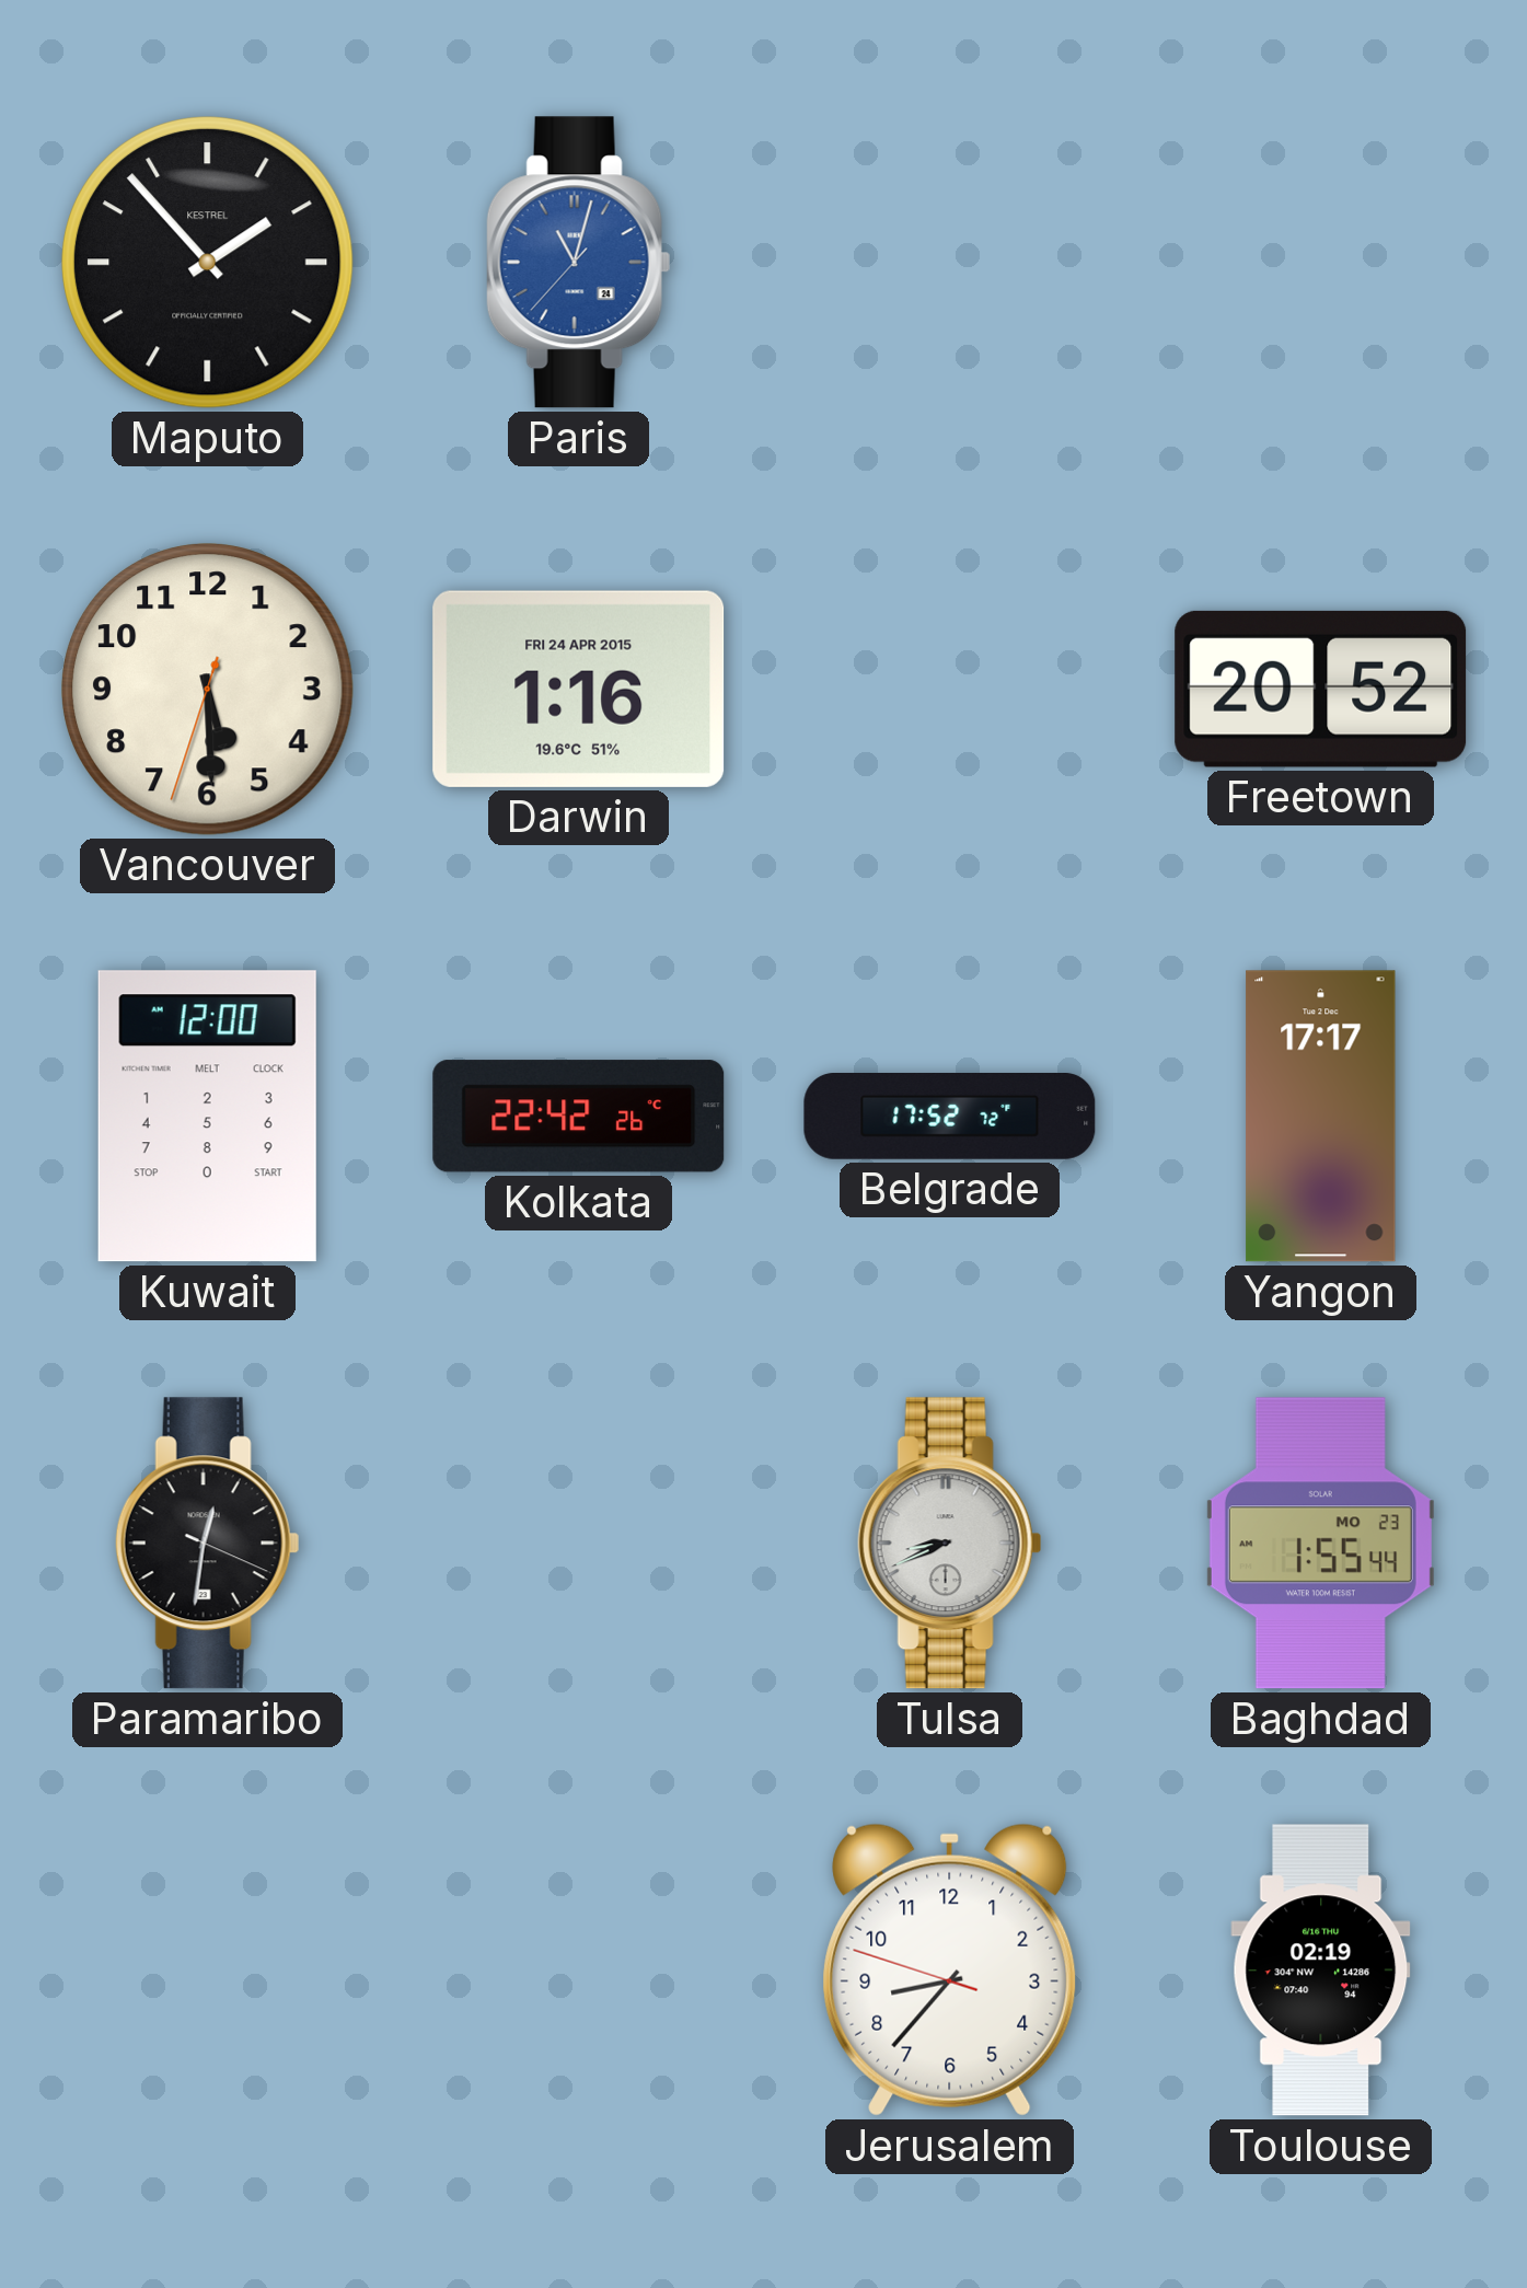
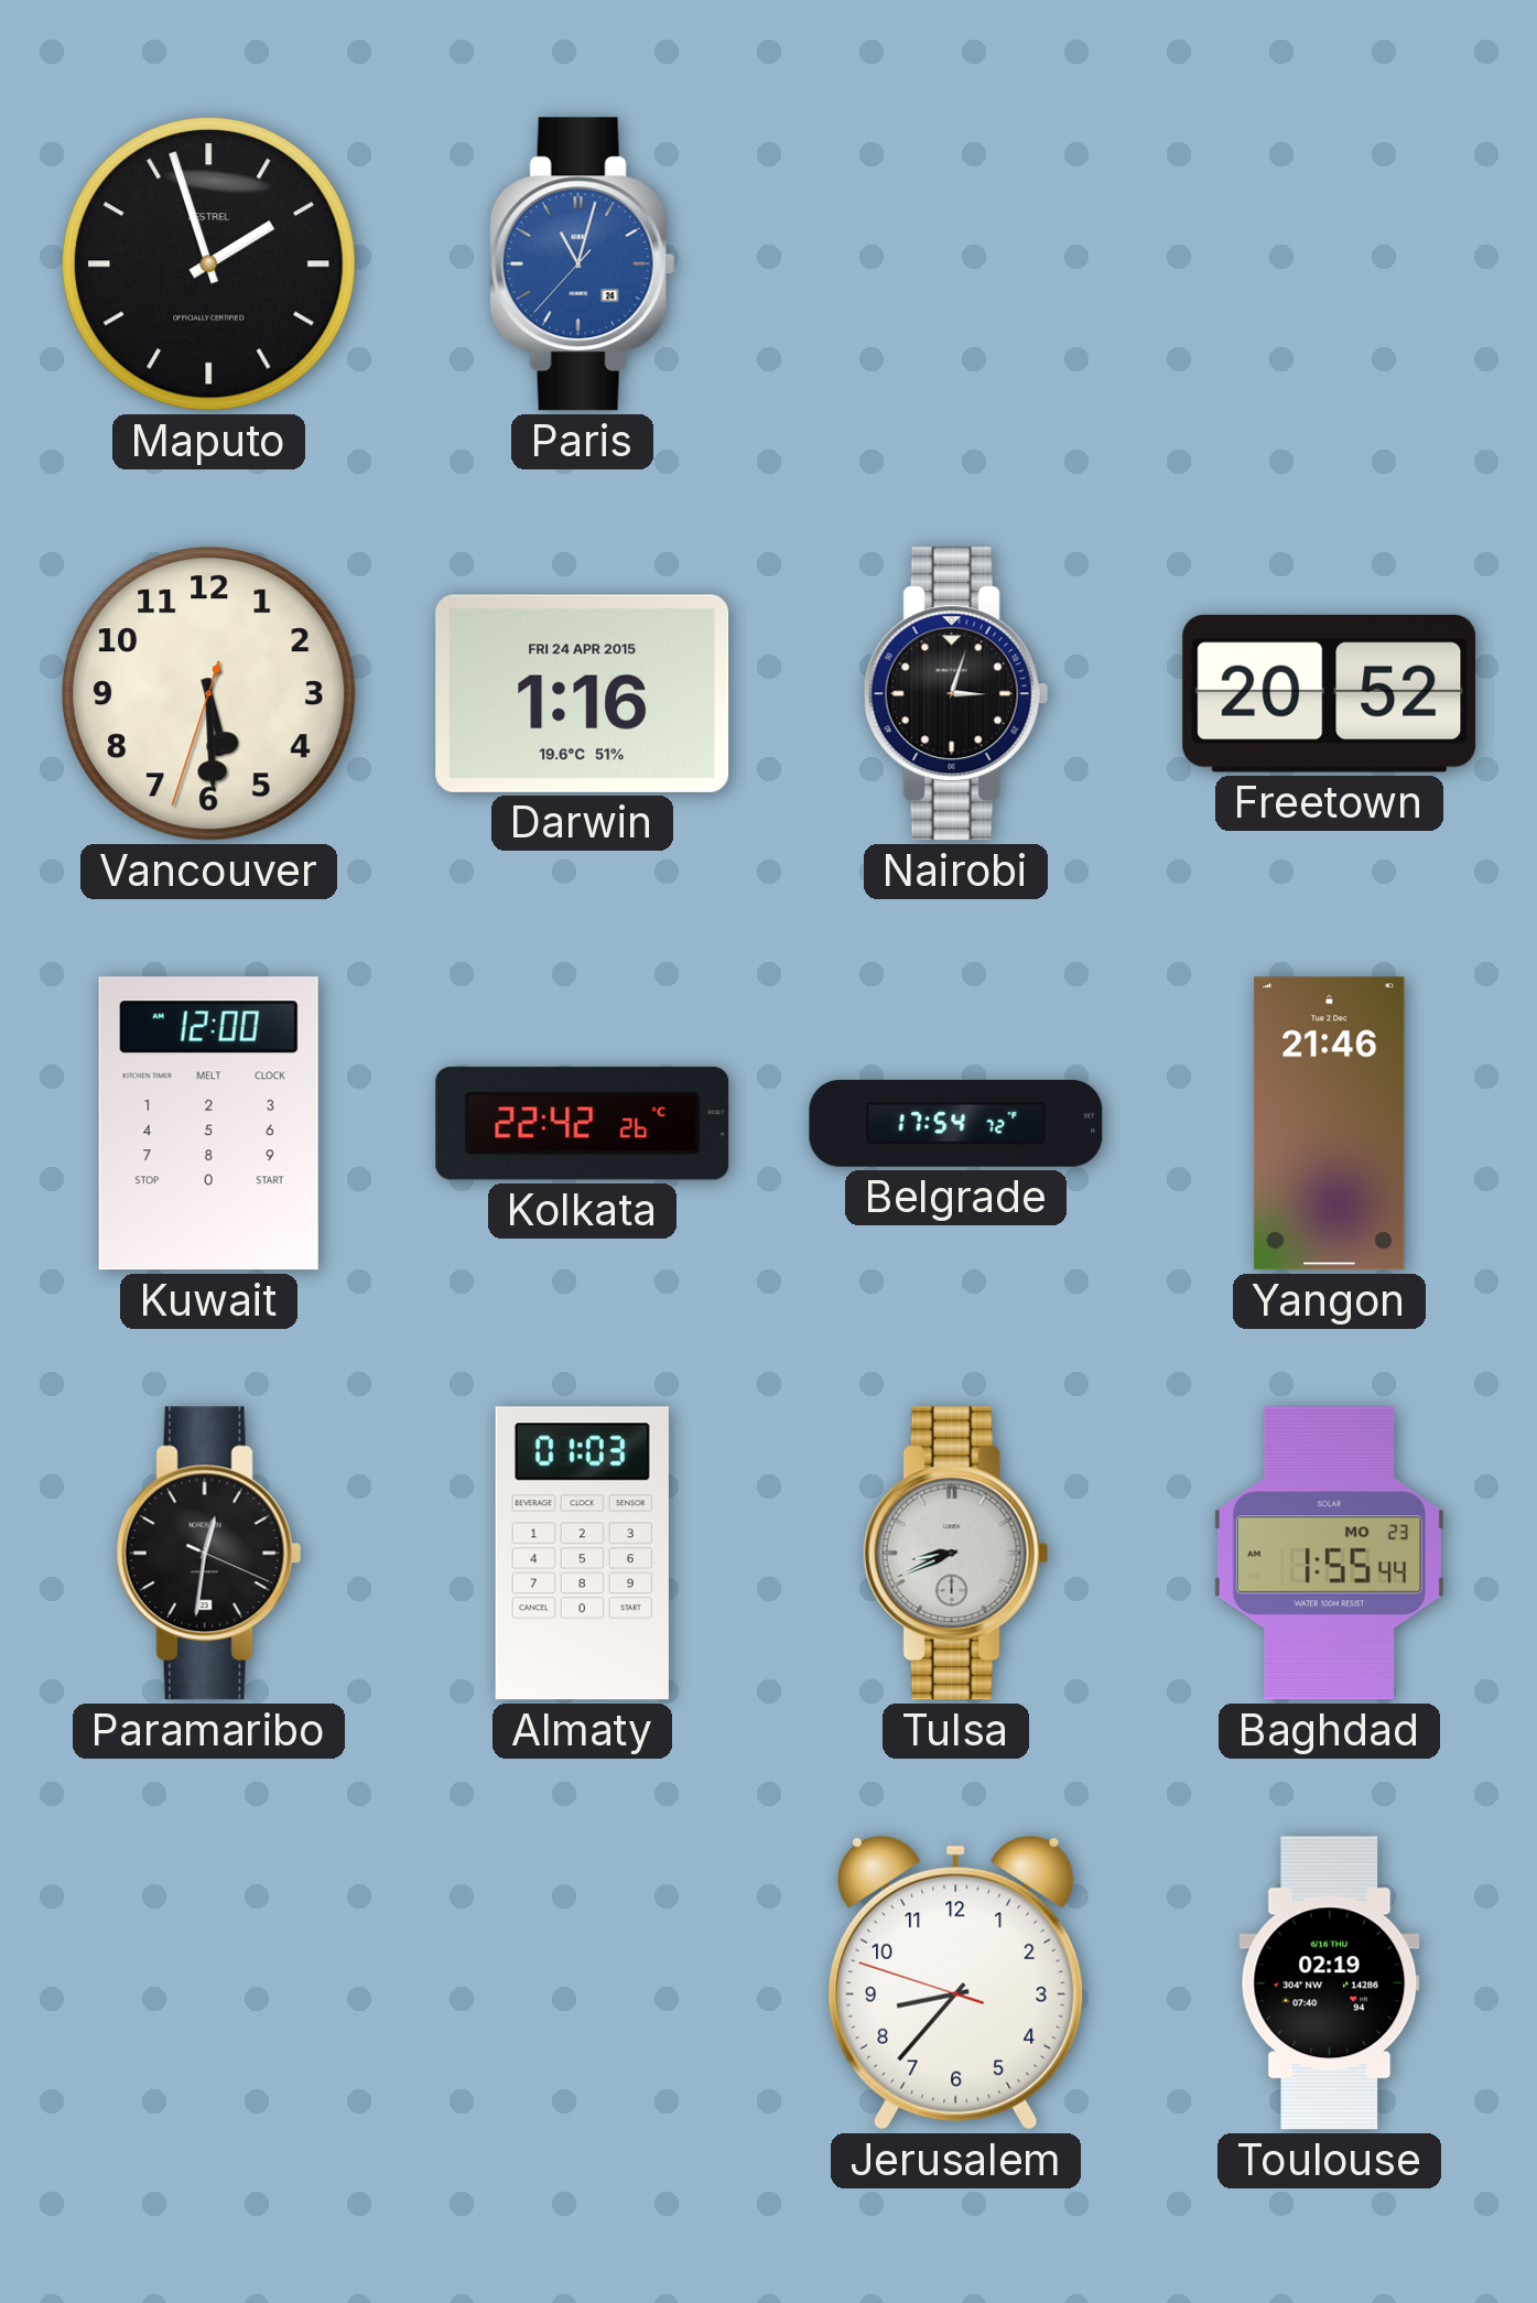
Maputo: 1:53 -> 1:57 (209, 264)
Nairobi: none -> 3:03 (955, 694)
Belgrade: 17:52 -> 17:54 (956, 1124)
Yangon: 17:17 -> 21:46 (1330, 1124)
Almaty: none -> 01:03 (582, 1554)
